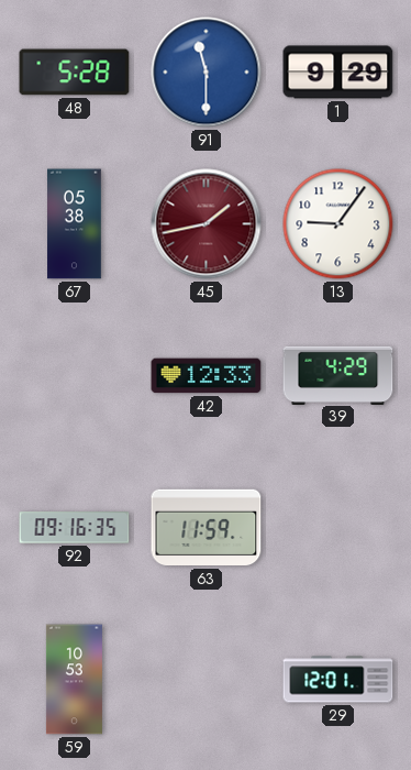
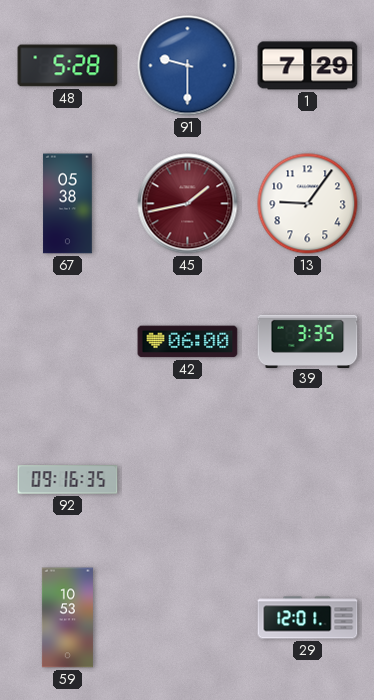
91: 11:30 -> 9:30 (188, 66)
1: 9:29 -> 7:29 (308, 66)
42: 12:33 -> 06:00 (188, 342)
39: 4:29 -> 3:35 (308, 341)
63: 11:59 -> none (207, 528)
